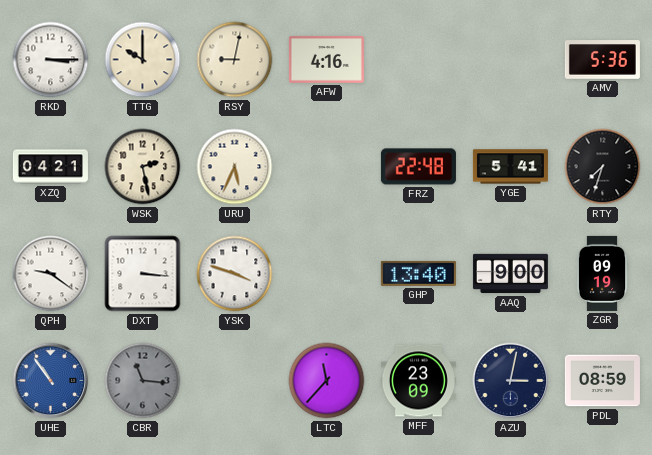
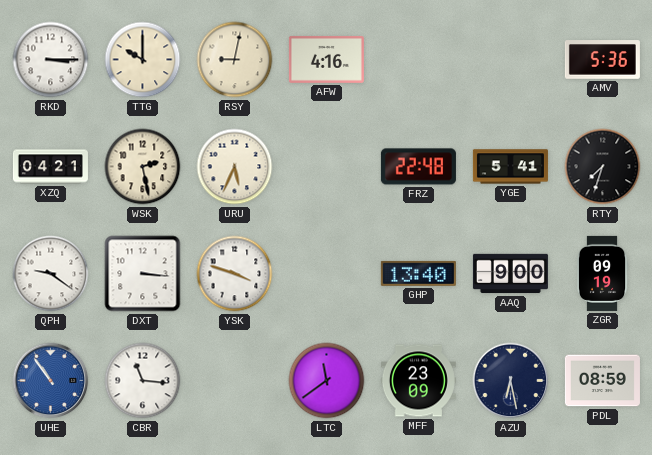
CBR dial: grey -> white (143, 381)
LTC: 11:37 -> 11:39 (327, 381)
AZU: 3:02 -> 6:28 (511, 381)
